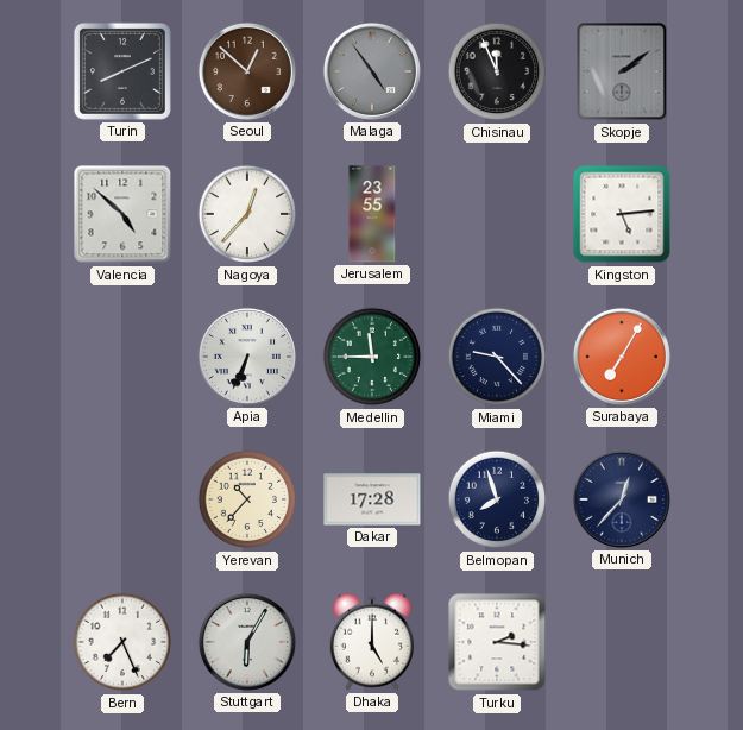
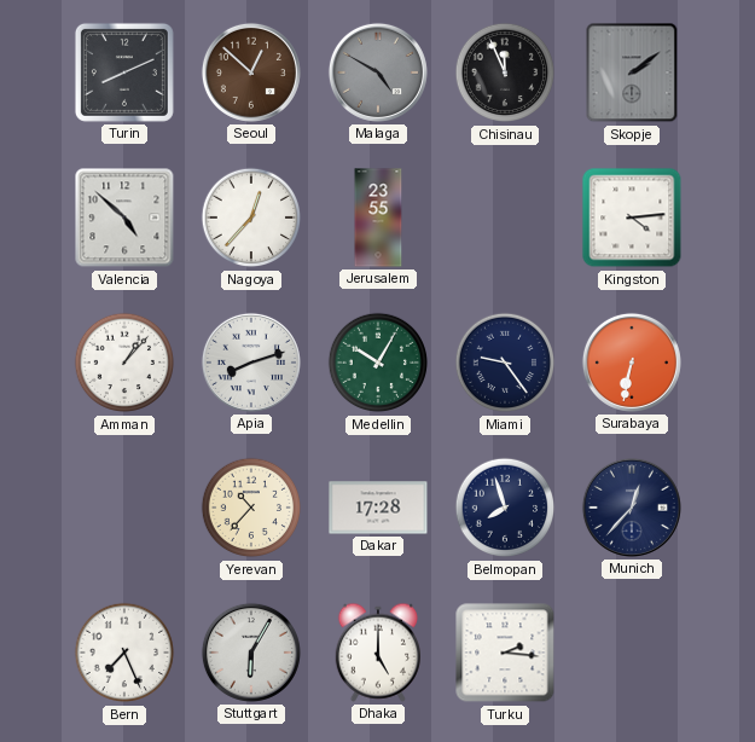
Malaga: 4:54 -> 4:50 (378, 73)
Kingston: 5:14 -> 4:14 (632, 218)
Amman: none -> 1:07 (124, 363)
Apia: 6:34 -> 8:12 (251, 363)
Medellin: 11:45 -> 10:05 (378, 363)
Miami: 9:23 -> 9:24 (505, 363)
Surabaya: 7:05 -> 6:32 (632, 363)
